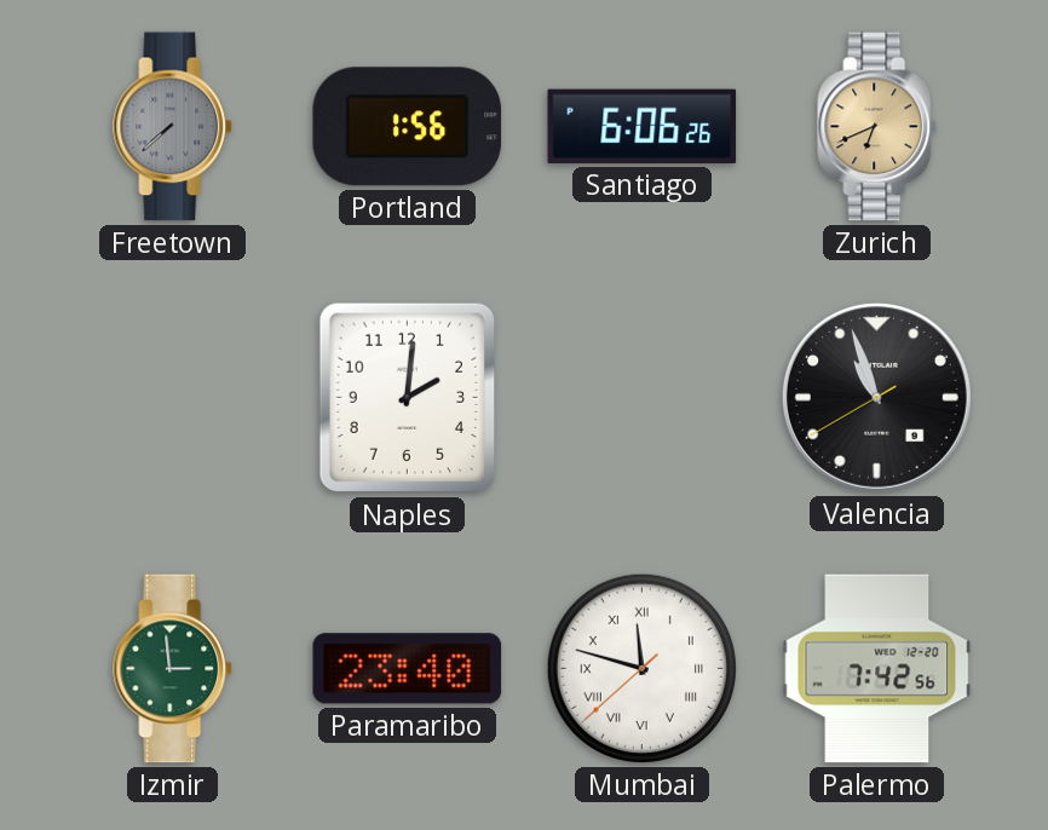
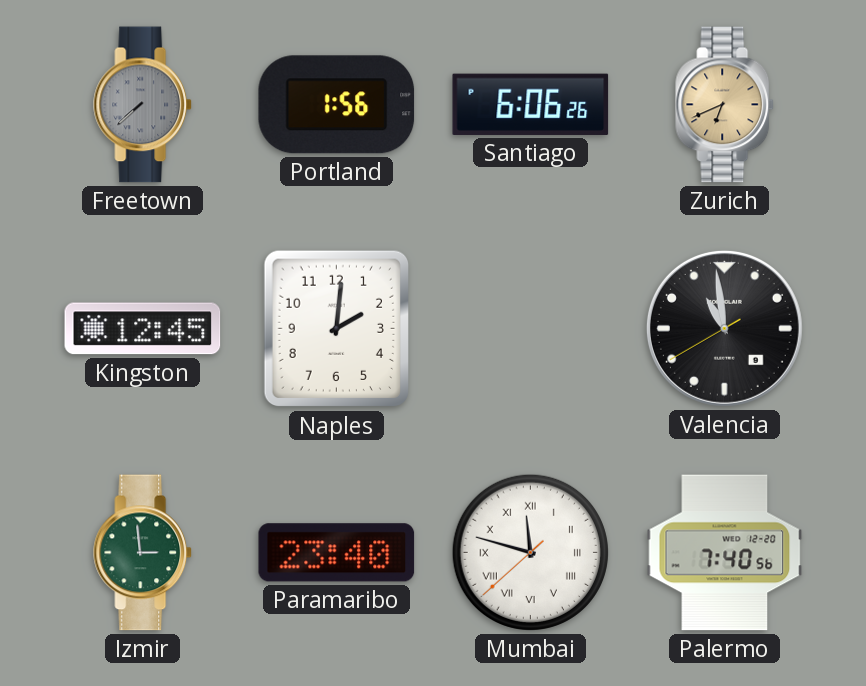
Kingston: none -> 12:45 (143, 329)
Valencia: 10:56 -> 10:58 (724, 328)
Palermo: 7:42 -> 7:40 (725, 553)
